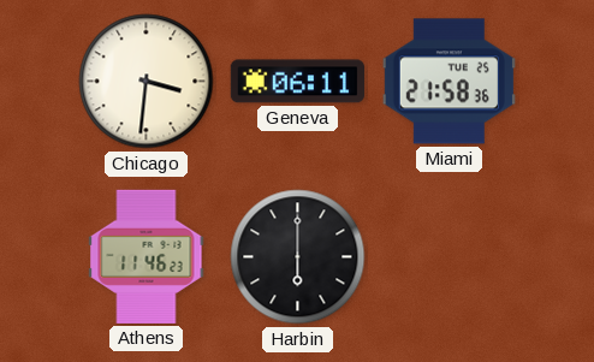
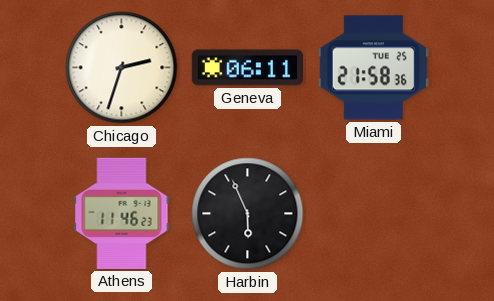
Chicago: 3:31 -> 2:33 (122, 68)
Harbin: 6:00 -> 5:56 (248, 214)
